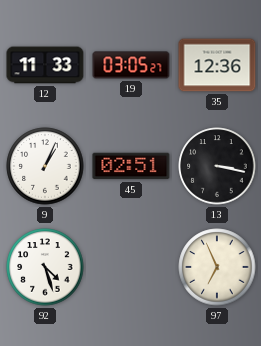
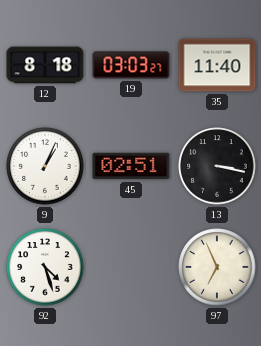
12: 11:33 -> 8:18 (45, 65)
19: 03:05 -> 03:03 (131, 65)
35: 12:36 -> 11:40 (217, 65)
